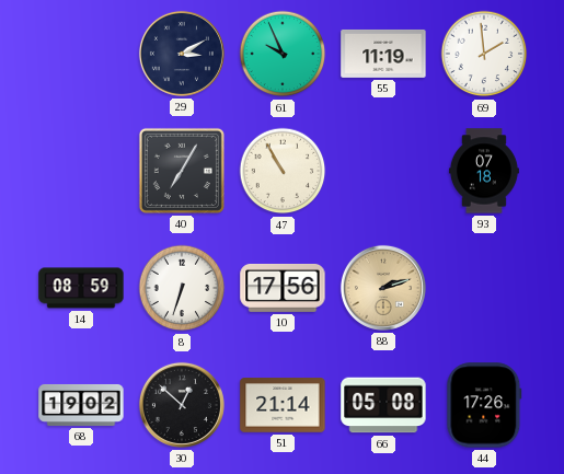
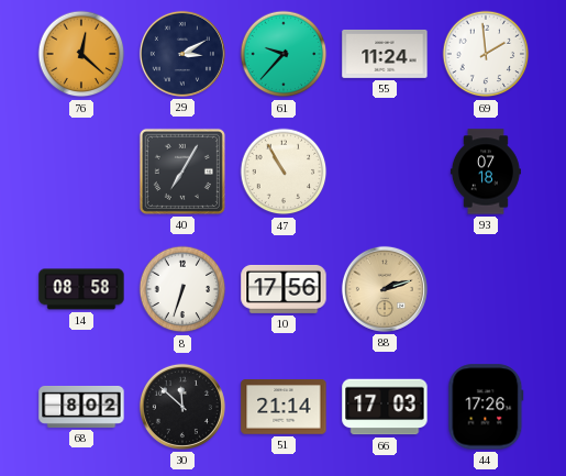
76: none -> 12:22 (81, 54)
61: 9:56 -> 9:37 (284, 54)
55: 11:19 -> 11:24 (385, 54)
14: 08:59 -> 08:58 (81, 289)
68: 19:02 -> 8:02 (81, 407)
30: 12:52 -> 11:52 (182, 407)
66: 05:08 -> 17:03 (385, 407)
